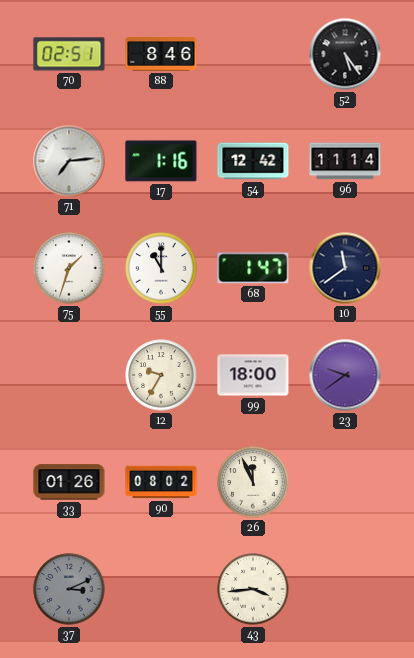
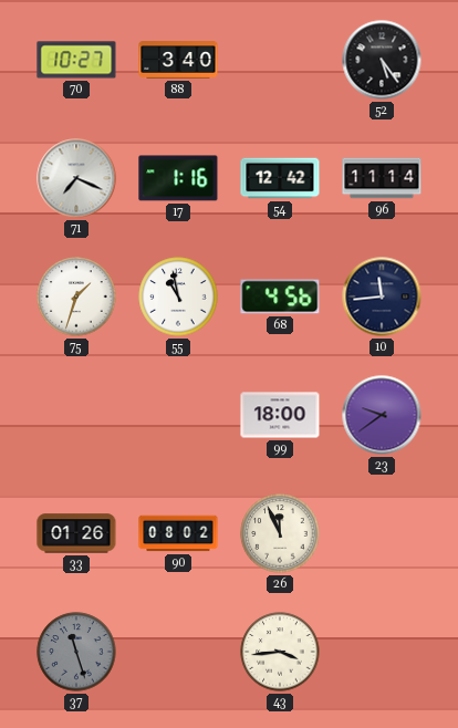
70: 02:51 -> 10:27 (76, 60)
88: 8:46 -> 3:40 (178, 60)
71: 7:14 -> 7:19 (76, 178)
55: 11:00 -> 10:58 (178, 297)
68: 1:47 -> 4:56 (280, 297)
10: 11:39 -> 11:44 (382, 297)
12: 9:35 -> none (161, 375)
37: 3:11 -> 11:27 (76, 652)
